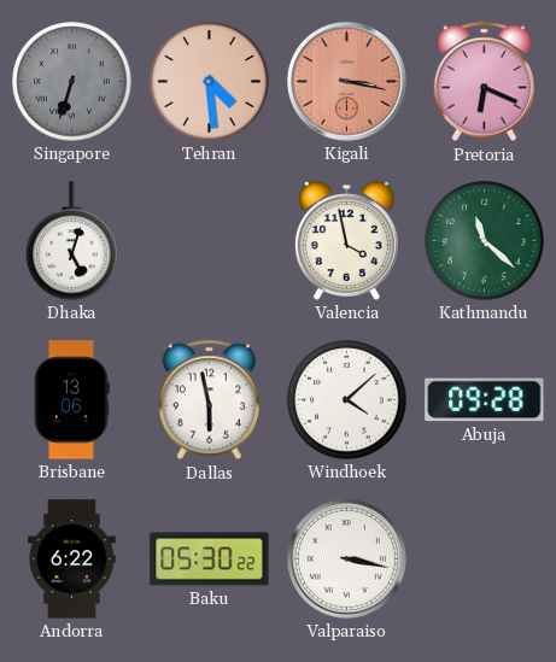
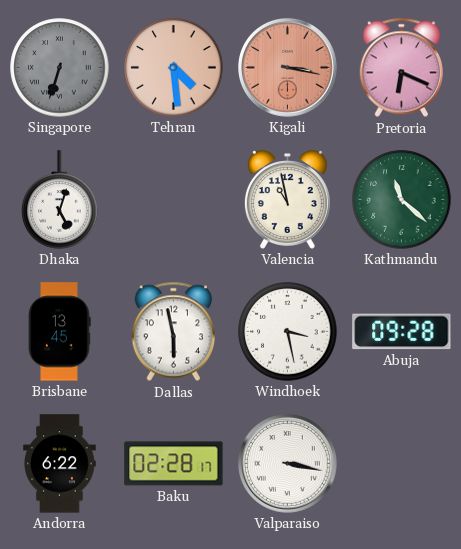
Valencia: 3:58 -> 10:58 (287, 200)
Brisbane: 13:06 -> 13:45 (60, 332)
Windhoek: 4:08 -> 3:28 (288, 332)
Baku: 05:30 -> 02:28 (174, 464)
